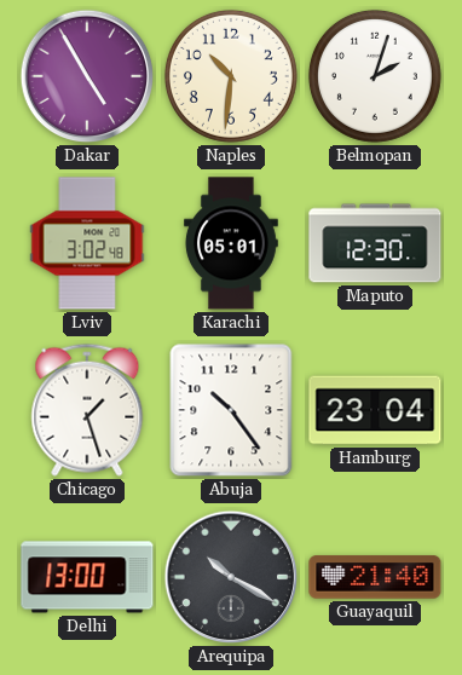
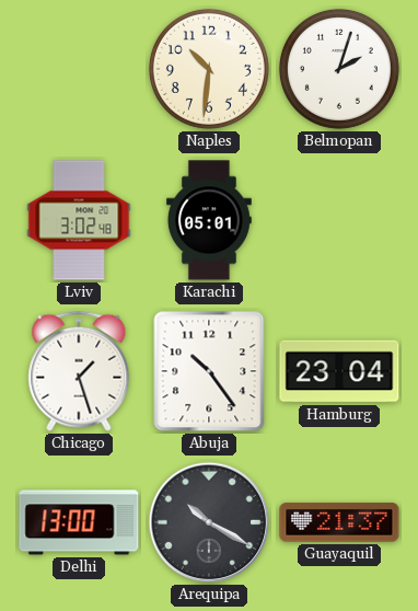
Dakar: 4:55 -> none (87, 76)
Maputo: 12:30 -> none (375, 243)
Guayaquil: 21:40 -> 21:37 (339, 522)
